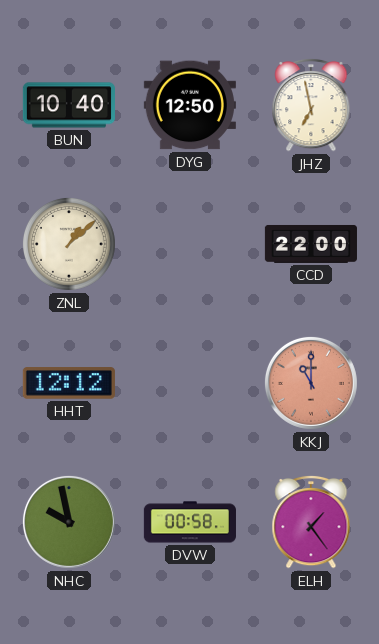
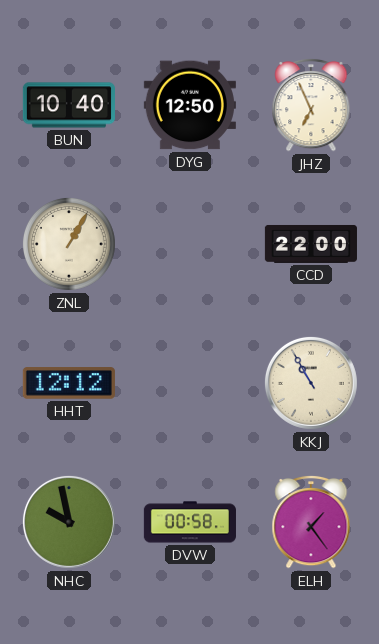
JHZ: 6:58 -> 6:56 (311, 105)
ZNL: 1:08 -> 1:05 (69, 244)
KKJ: 11:00 -> 10:55 (311, 383)
KKJ dial: salmon -> cream (311, 383)
